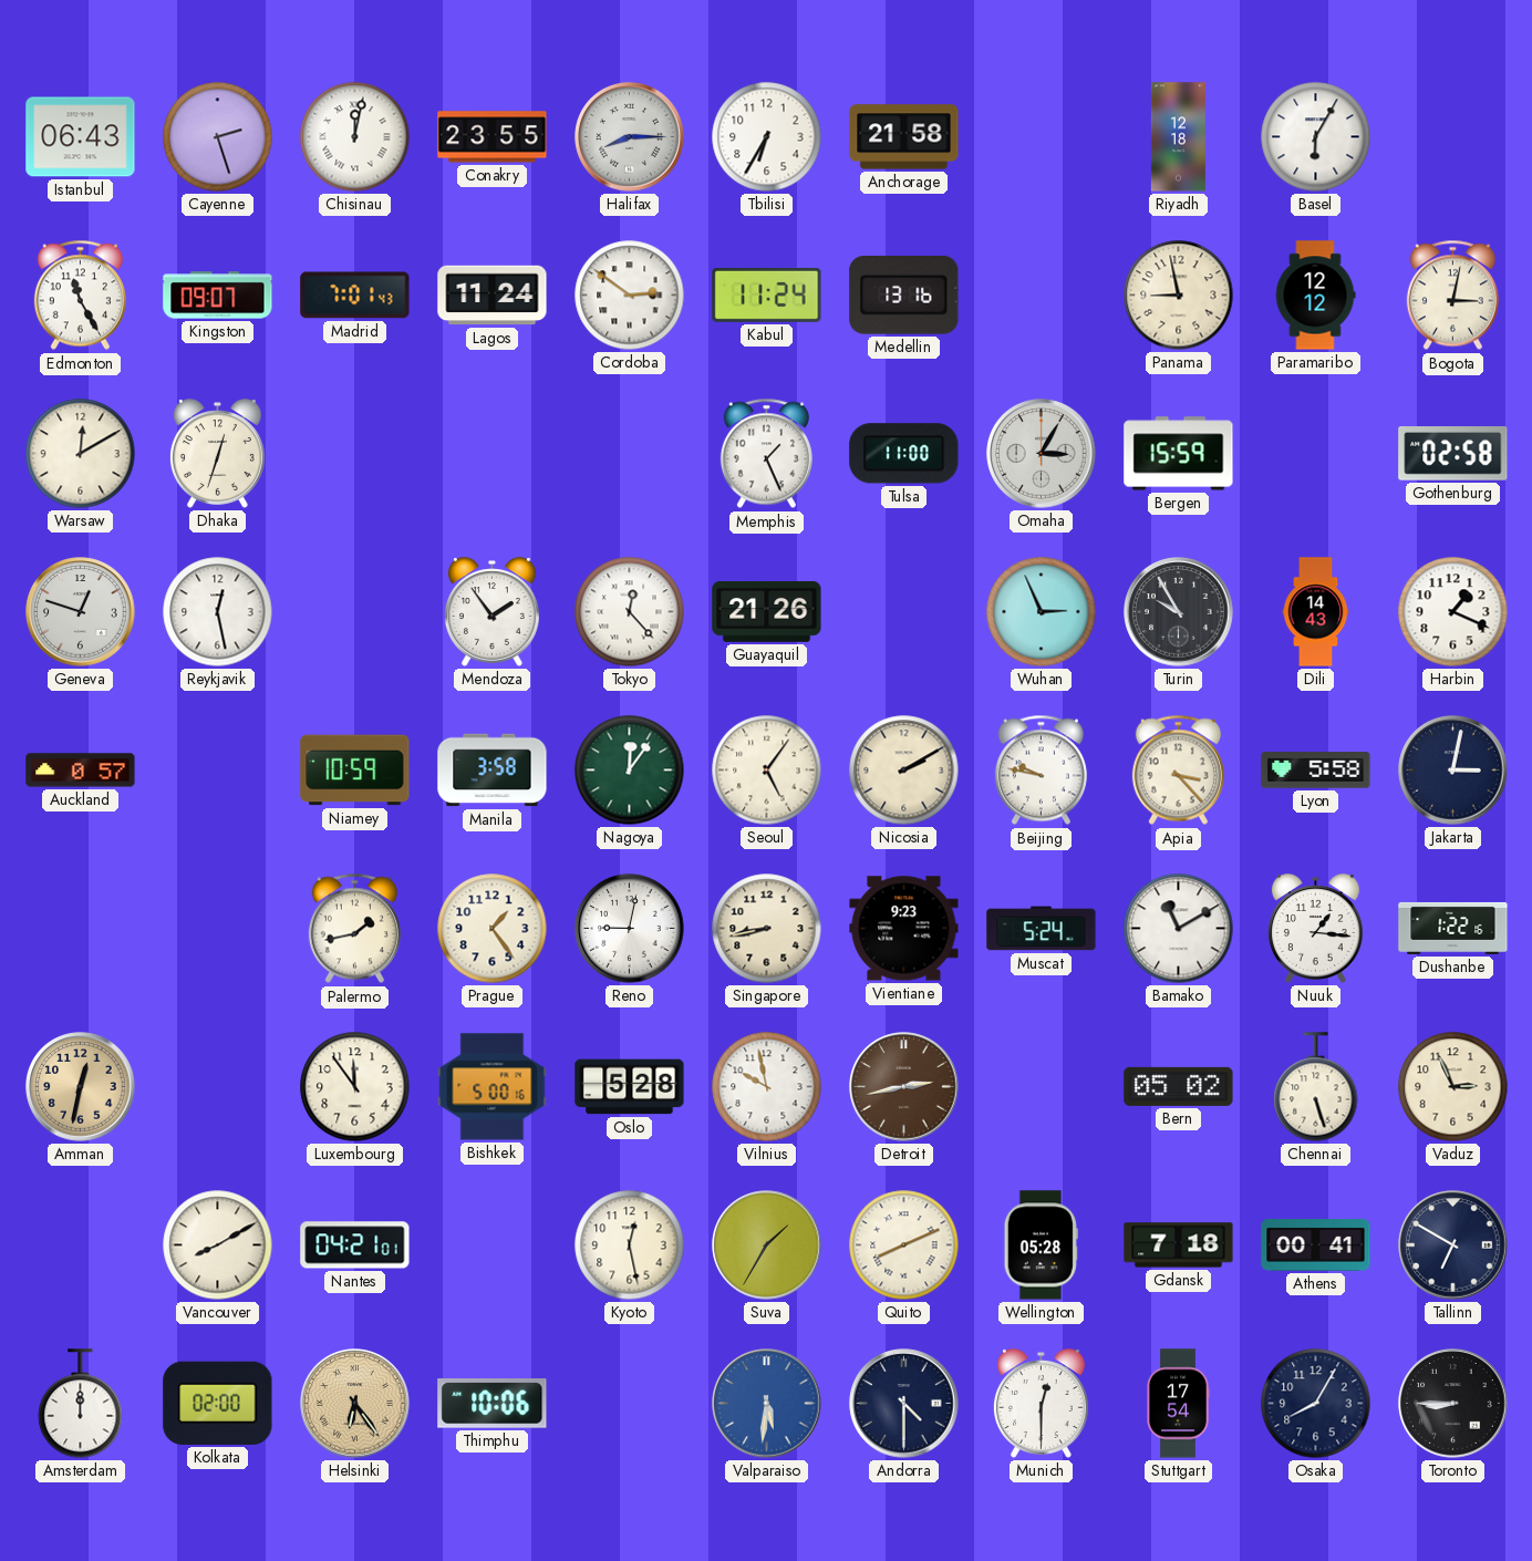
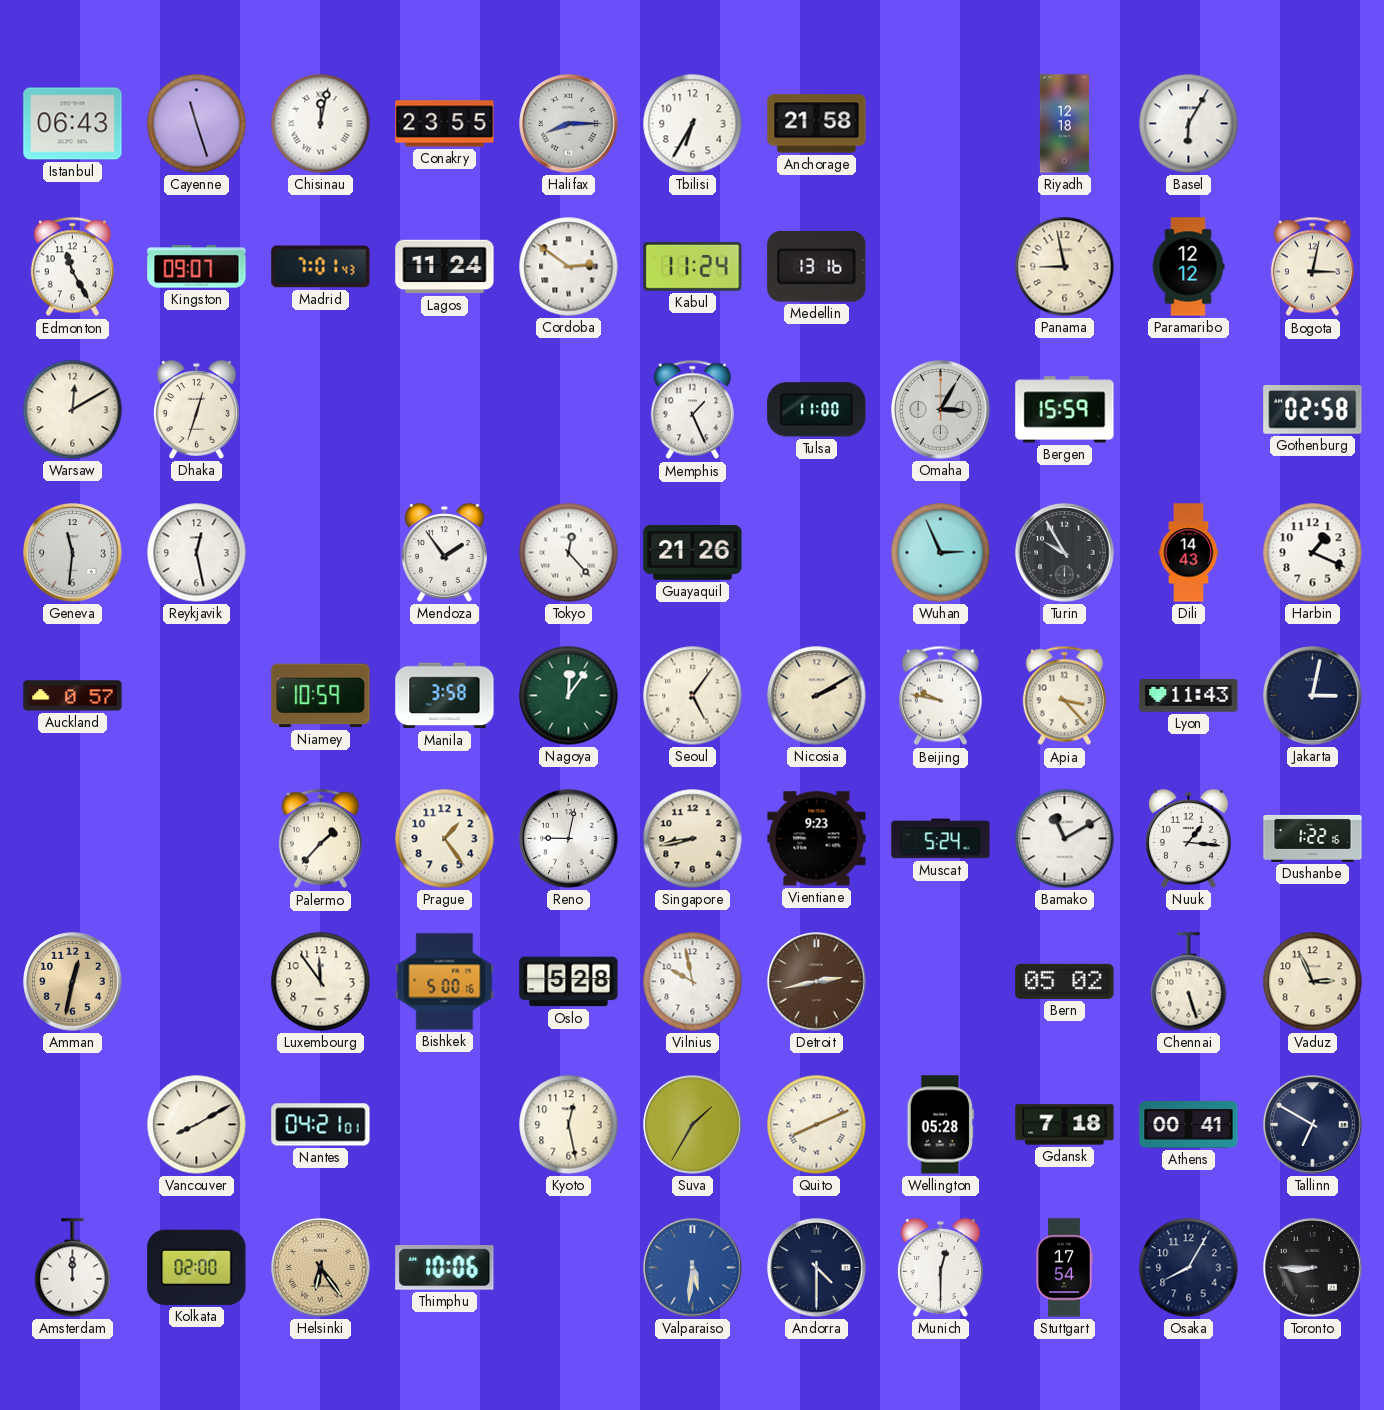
Cayenne: 2:27 -> 11:27 (197, 124)
Geneva: 12:48 -> 11:31 (73, 553)
Lyon: 5:58 -> 11:43 (1189, 696)
Palermo: 1:43 -> 1:37 (320, 839)
